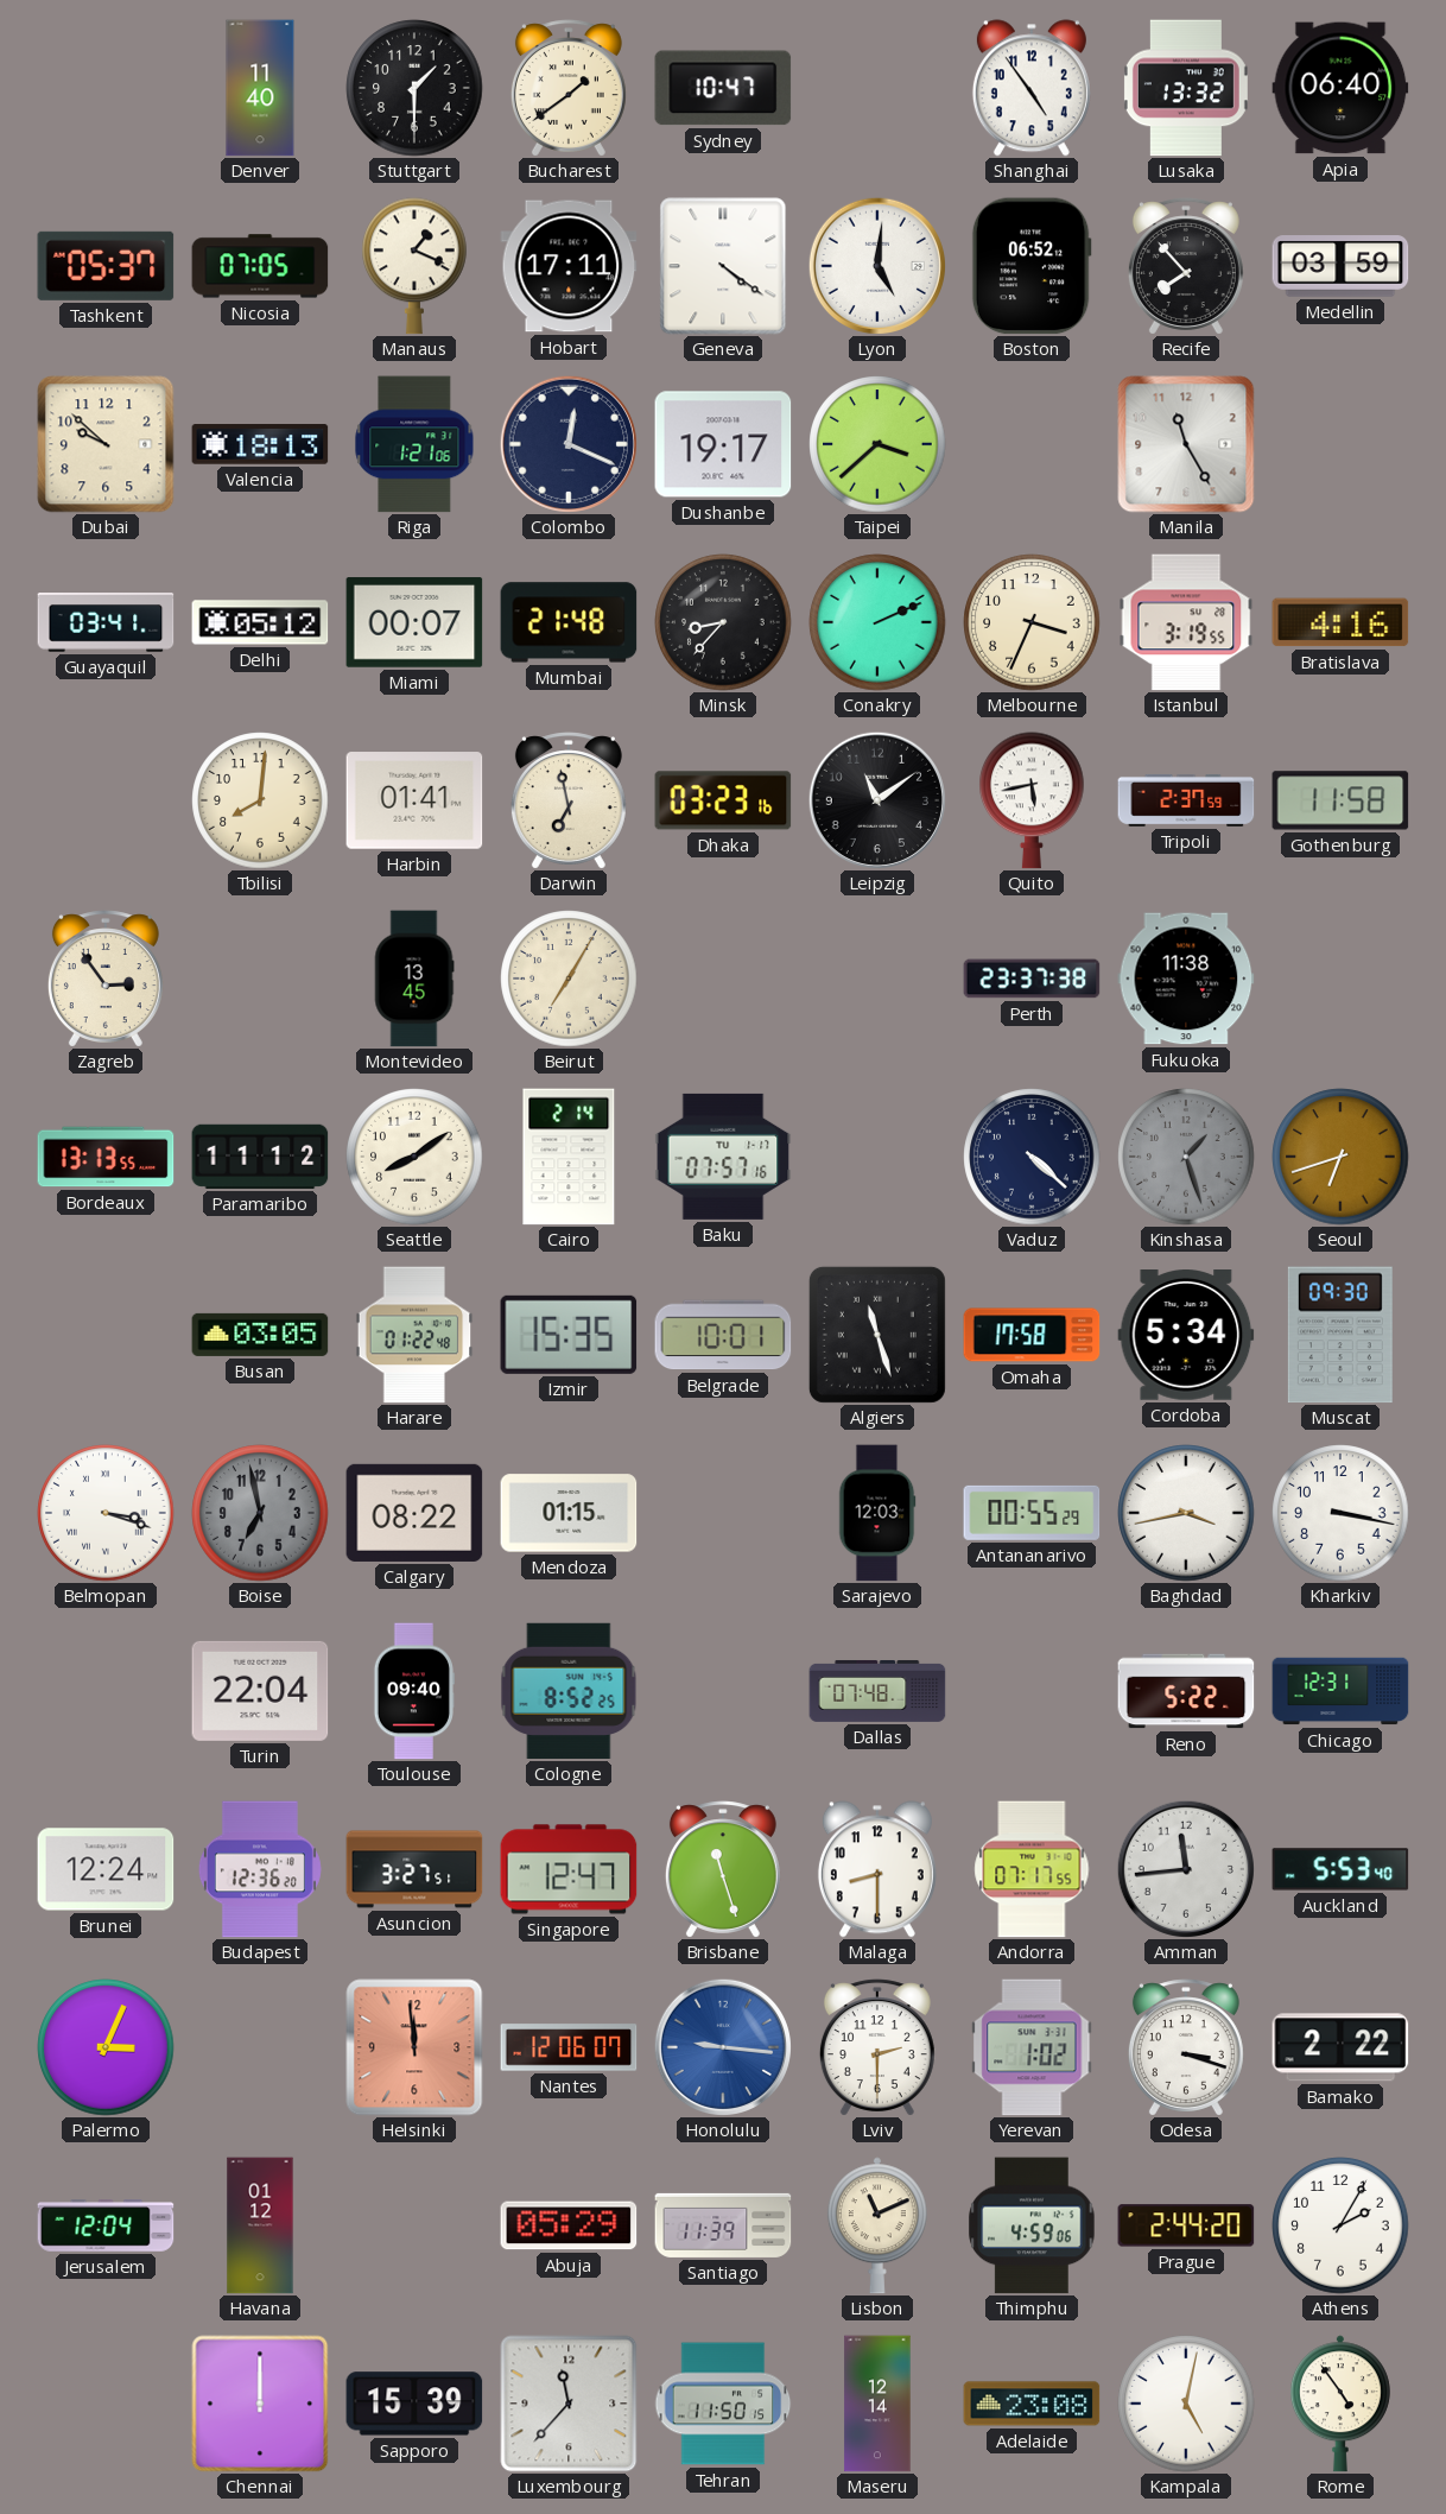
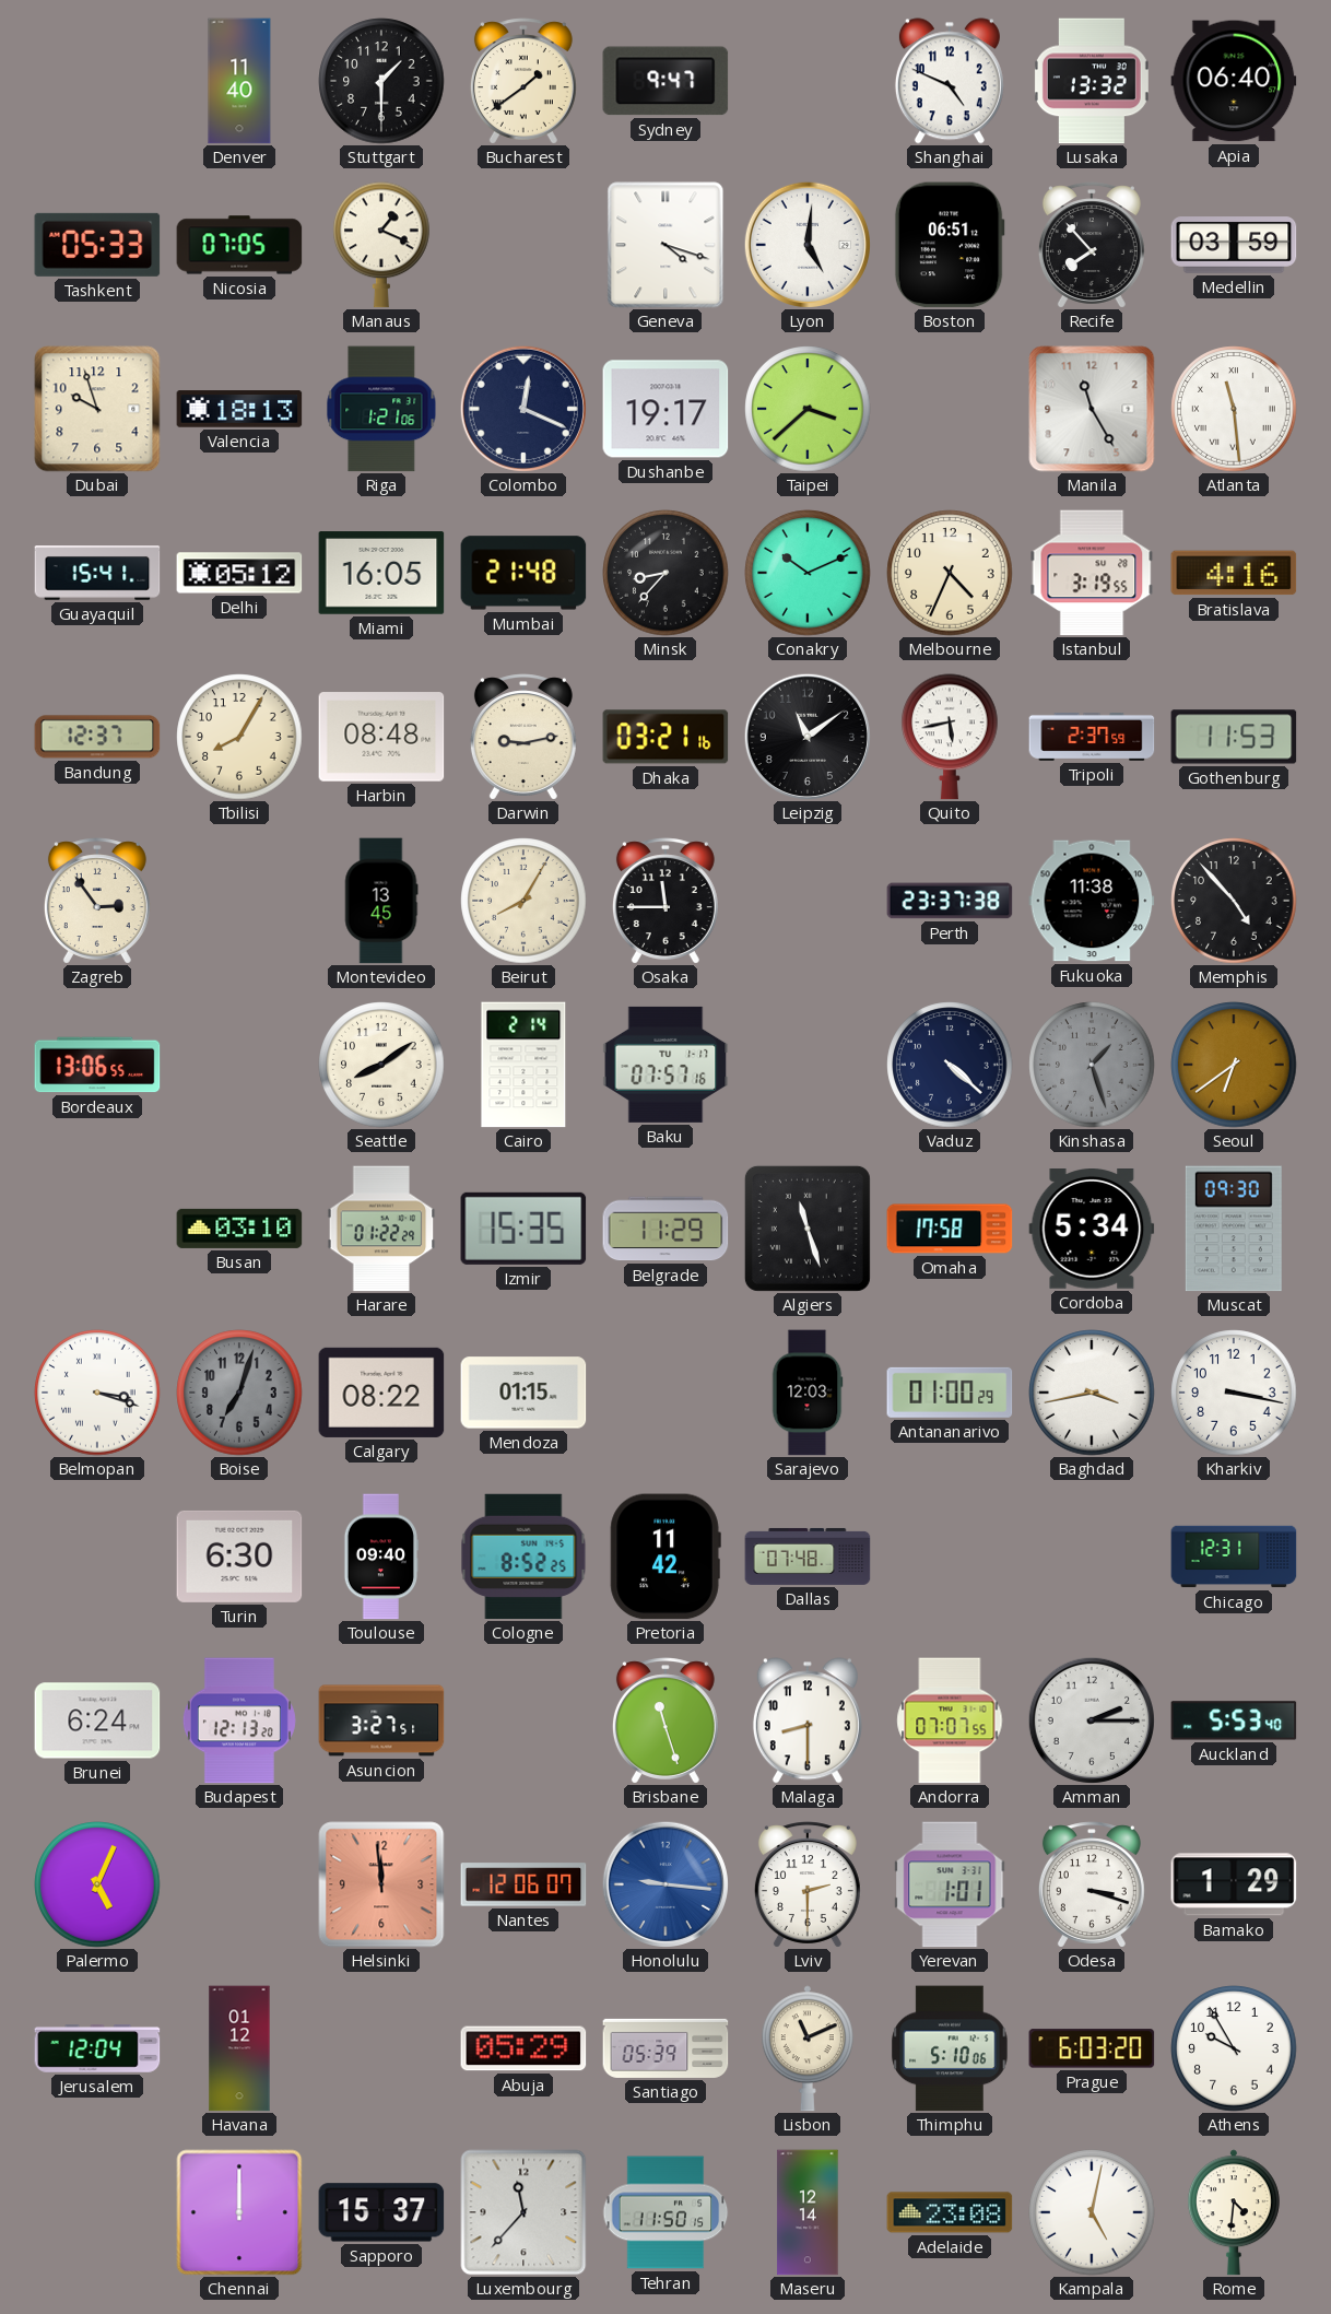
Sydney: 10:47 -> 9:47 (665, 81)
Shanghai: 4:54 -> 4:49 (950, 81)
Tashkent: 05:37 -> 05:33 (97, 245)
Hobart: 17:11 -> none (569, 266)
Geneva: 4:21 -> 4:18 (665, 245)
Boston: 06:52 -> 06:51 (950, 245)
Dubai: 9:52 -> 9:57 (97, 409)
Atlanta: none -> 11:29 (1234, 409)
Guayaquil: 03:41 -> 15:41 (97, 573)
Miami: 00:07 -> 16:05 (381, 573)
Conakry: 2:11 -> 10:11 (808, 573)
Melbourne: 3:34 -> 4:34 (950, 573)
Bandung: none -> 12:37 (97, 737)
Tbilisi: 8:01 -> 8:05 (239, 737)
Harbin: 01:41 -> 08:48 (381, 737)
Darwin: 6:58 -> 9:13 (523, 737)
Dhaka: 03:23 -> 03:21 (665, 737)
Gothenburg: 11:58 -> 11:53 (1234, 737)
Beirut: 7:05 -> 8:05 (523, 901)
Osaka: none -> 11:45 (665, 901)
Memphis: none -> 4:53 (1234, 901)
Bordeaux: 13:13 -> 13:06 (97, 1065)
Paramaribo: 11:12 -> none (260, 1157)
Seoul: 6:42 -> 6:39 (1234, 1065)
Busan: 03:05 -> 03:10 (239, 1229)
Harare: 01:22:48 -> 01:22:29 (381, 1229)
Belgrade: 10:01 -> 11:29 (665, 1229)
Boise: 6:58 -> 7:03 (239, 1393)
Antananarivo: 00:55 -> 01:00 (950, 1393)
Turin: 22:04 -> 6:30 (239, 1557)
Pretoria: none -> 11:42 (665, 1557)
Reno: 5:22 -> none (1186, 1691)
Brunei: 12:24 -> 6:24 (97, 1720)
Budapest: 12:36 -> 12:13 (239, 1720)
Singapore: 12:47 -> none (569, 1869)
Andorra: 07:17 -> 07:07 (950, 1720)
Amman: 11:44 -> 2:15 (1092, 1720)
Palermo: 3:04 -> 5:04 (97, 1884)
Yerevan: 1:02 -> 1:01 (950, 1884)
Bamako: 2:22 -> 1:29 (1234, 1884)
Santiago: 11:39 -> 05:39 (665, 2048)
Thimphu: 4:59 -> 5:10 (950, 2048)
Prague: 2:44 -> 6:03 (1092, 2048)
Athens: 2:05 -> 9:55 (1234, 2048)
Sapporo: 15:39 -> 15:37 (381, 2212)
Rome: 4:54 -> 4:31 (1234, 2212)
